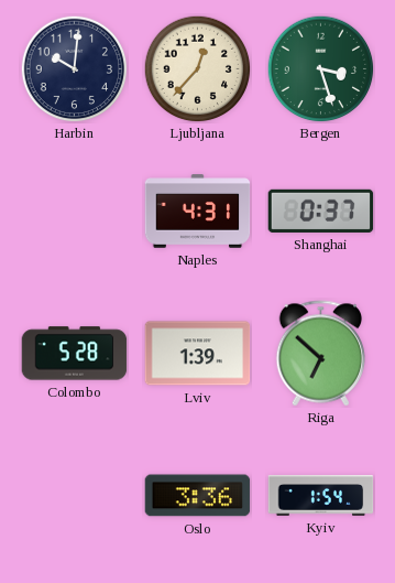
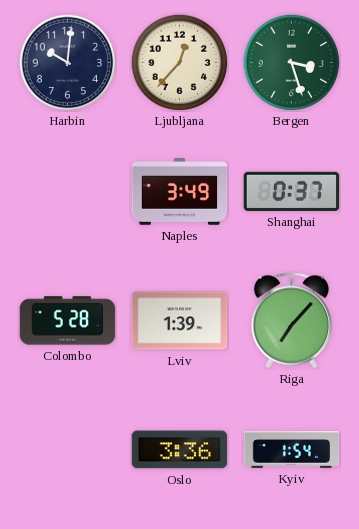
Naples: 4:31 -> 3:49 (180, 192)
Riga: 6:52 -> 7:07 (292, 321)
